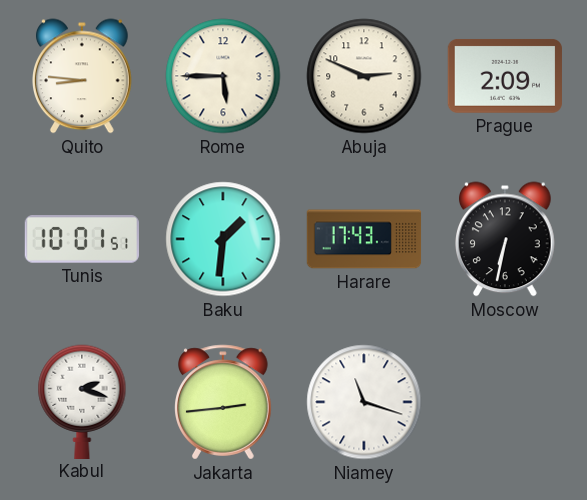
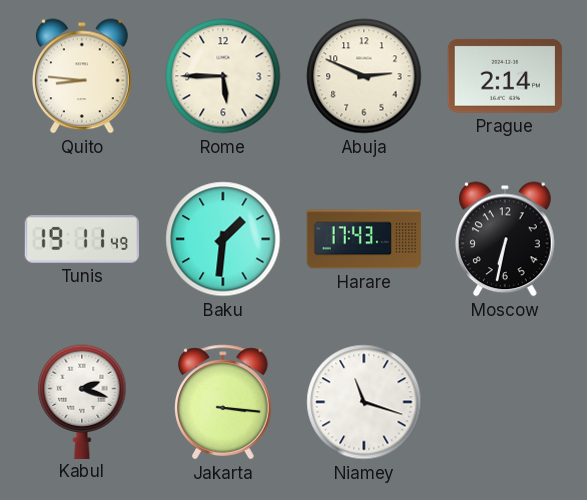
Prague: 2:09 -> 2:14 (505, 76)
Tunis: 10:01 -> 19:11 (81, 240)
Jakarta: 2:44 -> 3:16 (223, 402)
